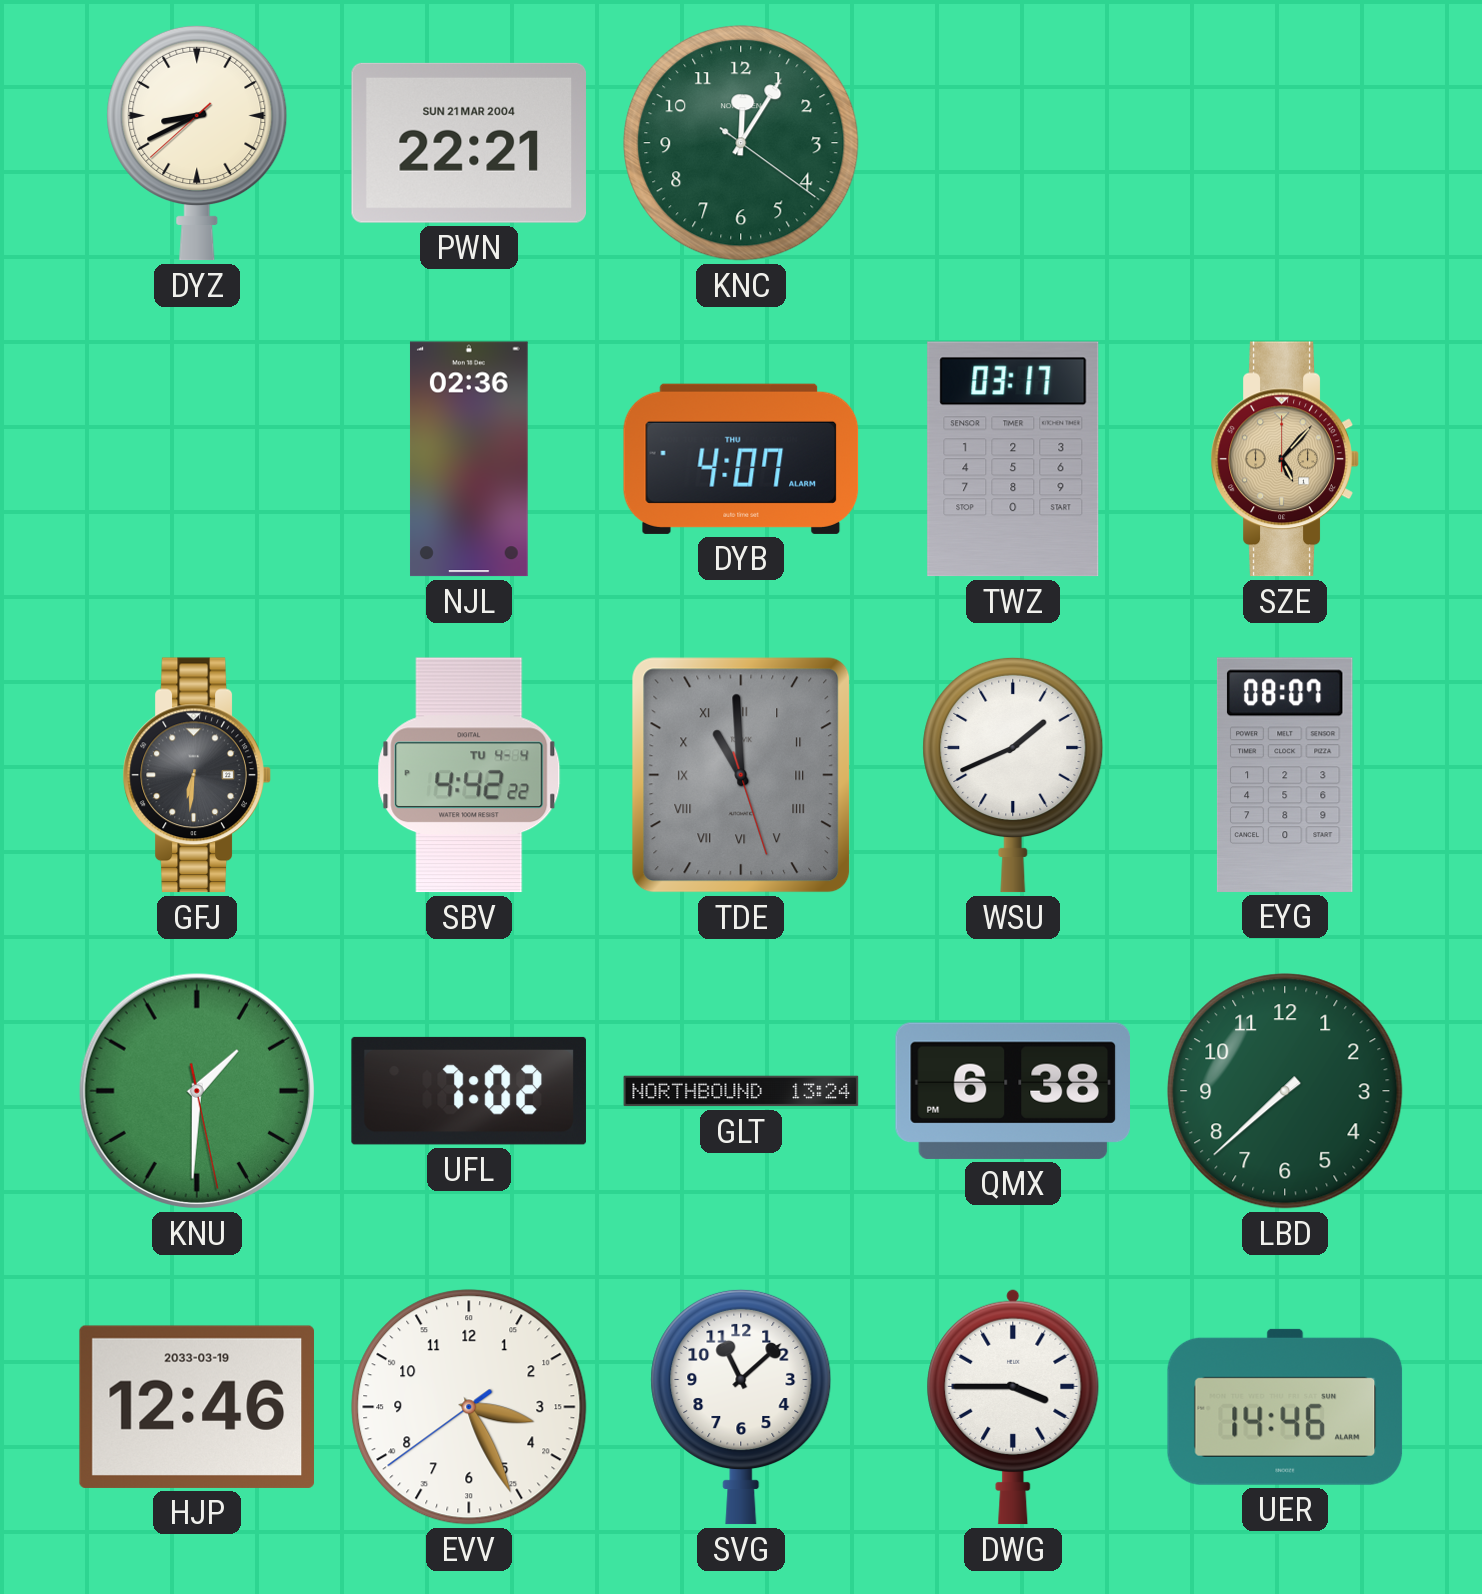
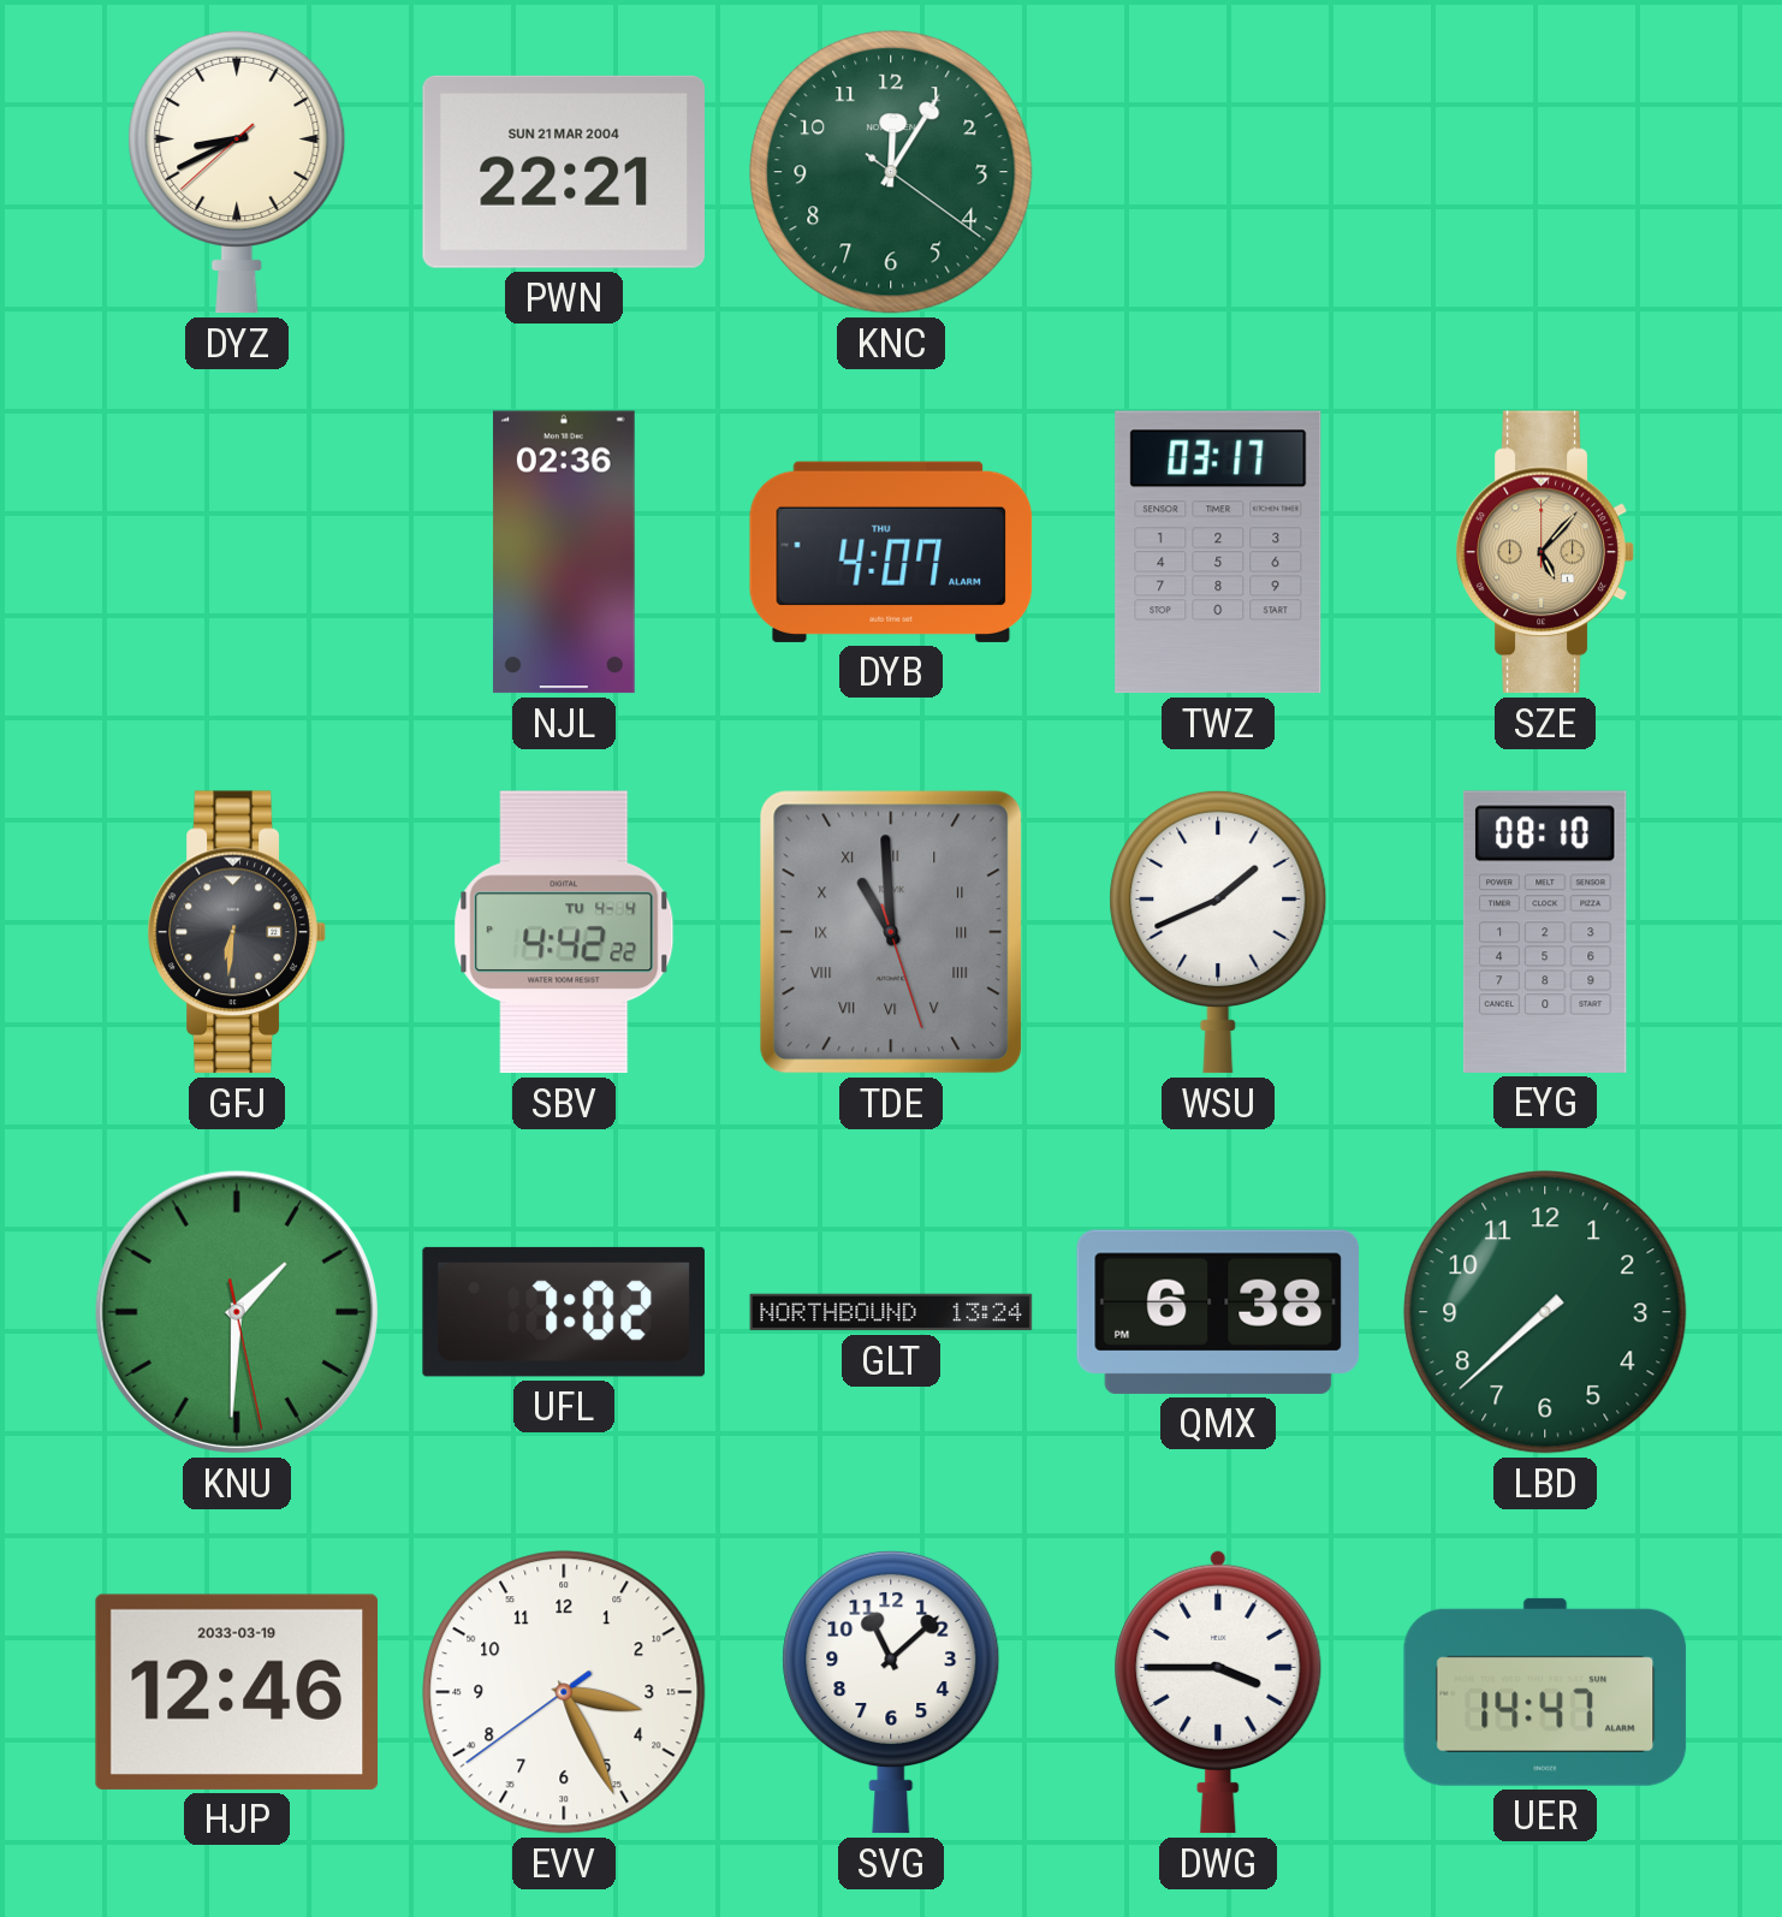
EYG: 08:07 -> 08:10 (1545, 932)
UER: 14:46 -> 14:47 (1545, 1692)
